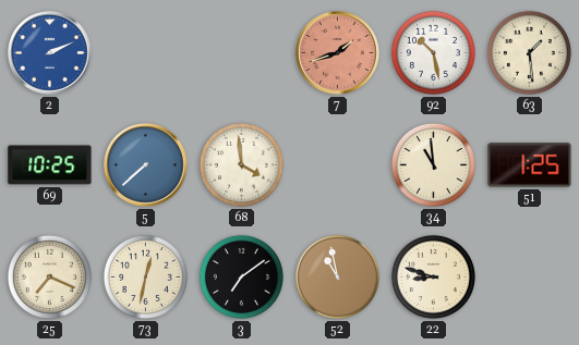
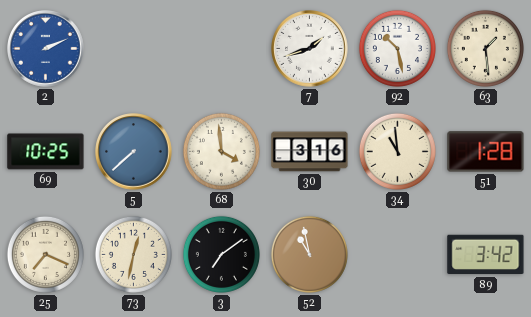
7 dial: salmon -> white (310, 49)
30: none -> 3:16 (310, 152)
51: 1:25 -> 1:28 (486, 152)
22: 8:48 -> none (433, 276)
89: none -> 3:42 (486, 255)
